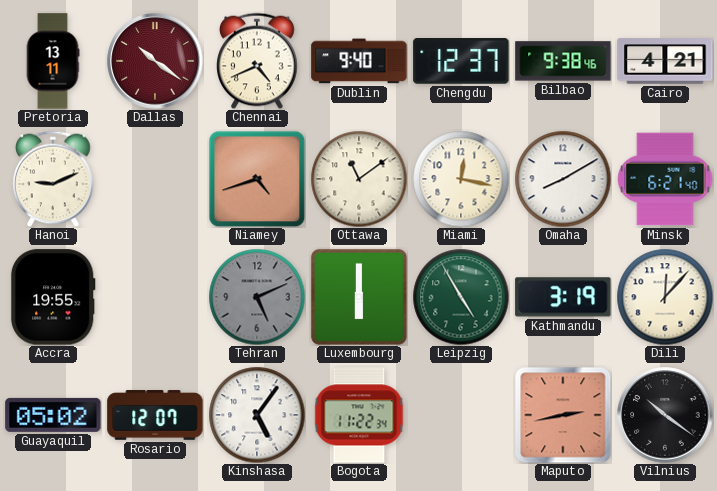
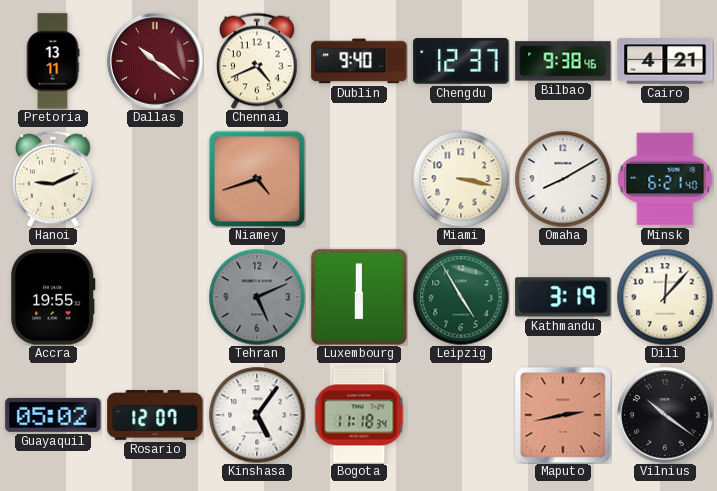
Ottawa: 11:09 -> none (359, 179)
Miami: 12:17 -> 3:17 (461, 179)
Bogota: 11:22 -> 11:18 (359, 415)
